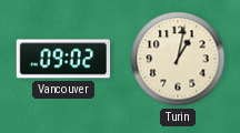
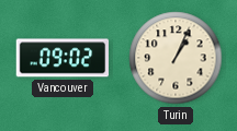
Turin: 1:02 -> 1:04 (176, 58)
